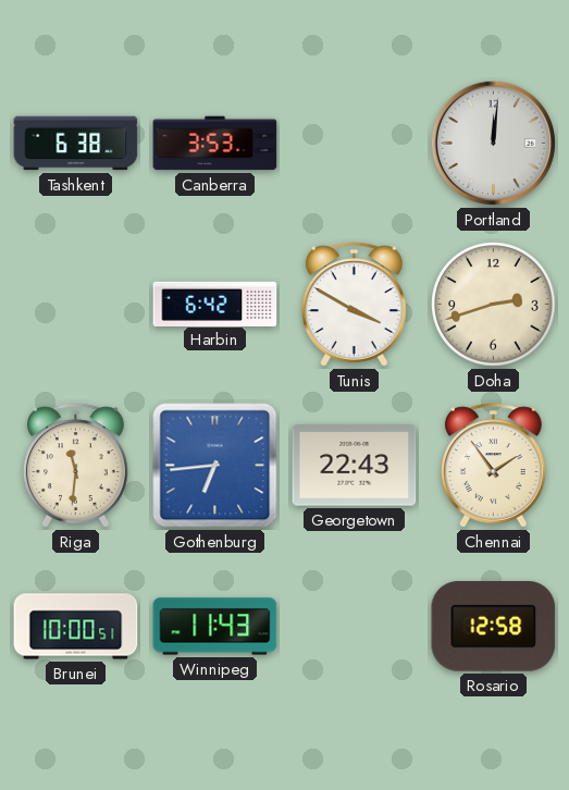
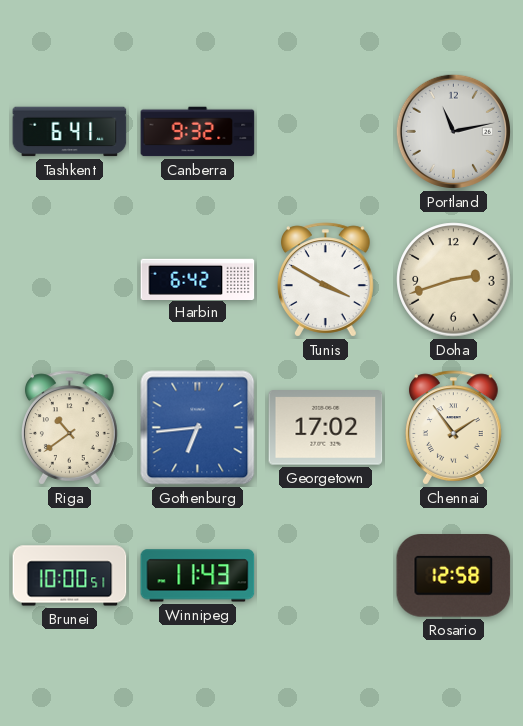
Tashkent: 6:38 -> 6:41 (70, 132)
Canberra: 3:53 -> 9:32 (198, 132)
Portland: 12:01 -> 11:13 (453, 131)
Riga: 11:31 -> 10:39 (70, 428)
Georgetown: 22:43 -> 17:02 (326, 428)
